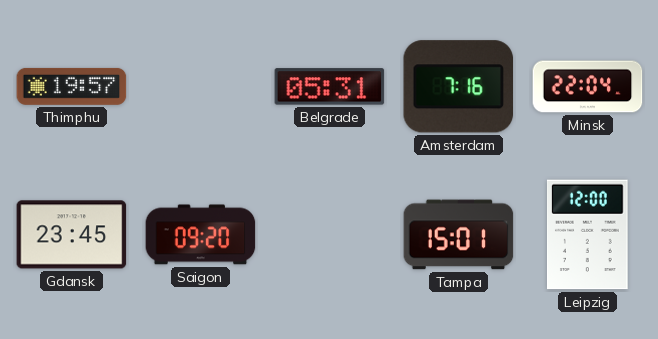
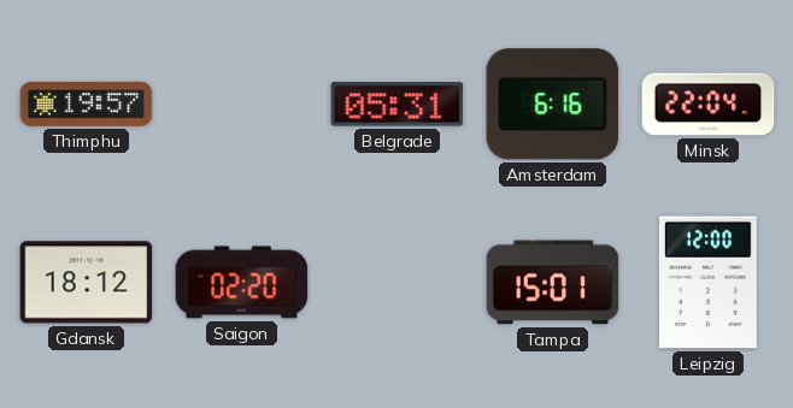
Amsterdam: 7:16 -> 6:16 (553, 105)
Gdansk: 23:45 -> 18:12 (87, 283)
Saigon: 09:20 -> 02:20 (242, 283)
